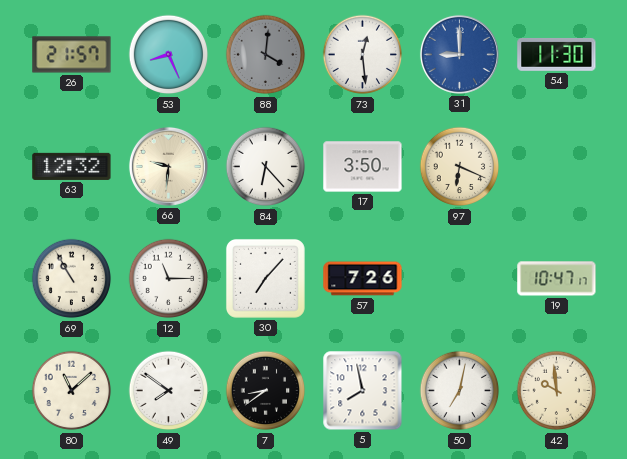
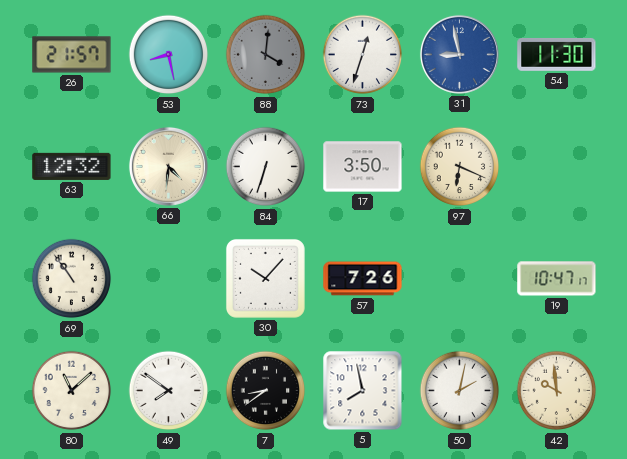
53: 8:26 -> 8:28 (169, 55)
73: 12:29 -> 12:33 (363, 55)
31: 9:00 -> 8:58 (459, 54)
66: 9:31 -> 4:31 (168, 166)
84: 6:23 -> 6:33 (266, 167)
69: 10:55 -> 10:54 (72, 279)
12: 11:15 -> none (169, 279)
30: 7:07 -> 10:07 (265, 278)
50: 7:02 -> 2:02 (460, 391)
